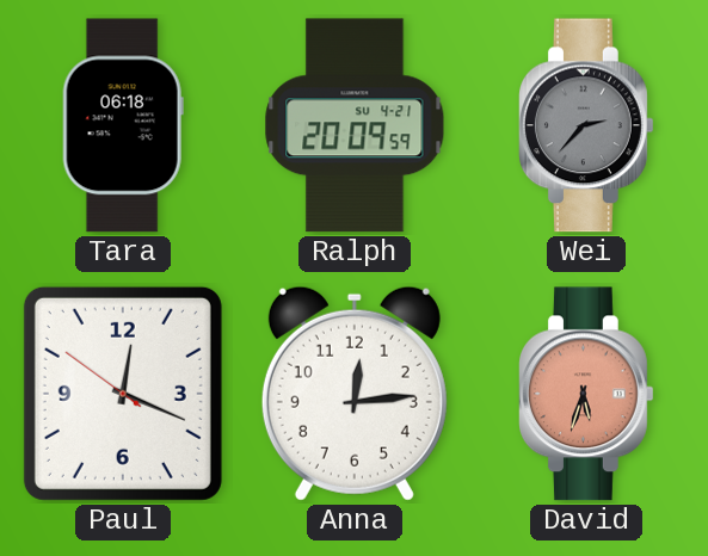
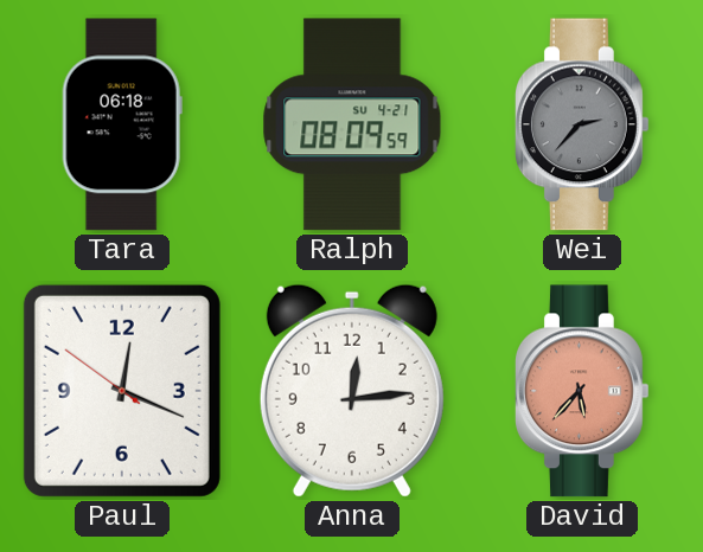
Ralph: 20:09 -> 08:09 (352, 124)
David: 5:33 -> 5:37 (582, 391)
